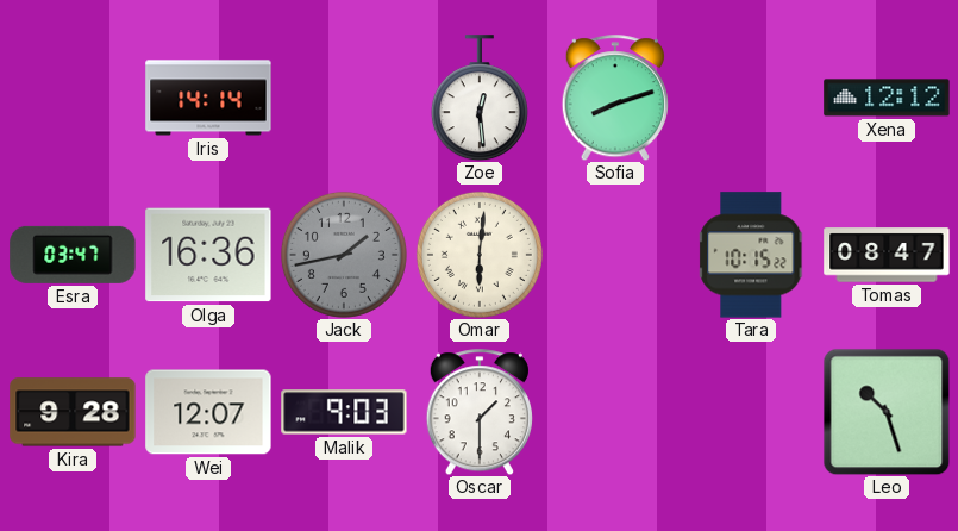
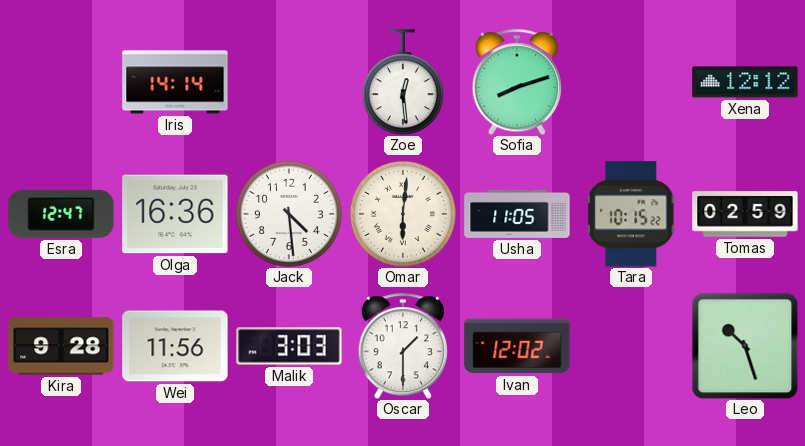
Esra: 03:47 -> 12:47 (61, 214)
Jack: 1:43 -> 4:29 (289, 214)
Jack dial: grey -> white (289, 214)
Usha: none -> 11:05 (517, 214)
Tomas: 08:47 -> 02:59 (745, 214)
Wei: 12:07 -> 11:56 (175, 346)
Malik: 9:03 -> 3:03 (289, 346)
Ivan: none -> 12:02 (517, 346)
